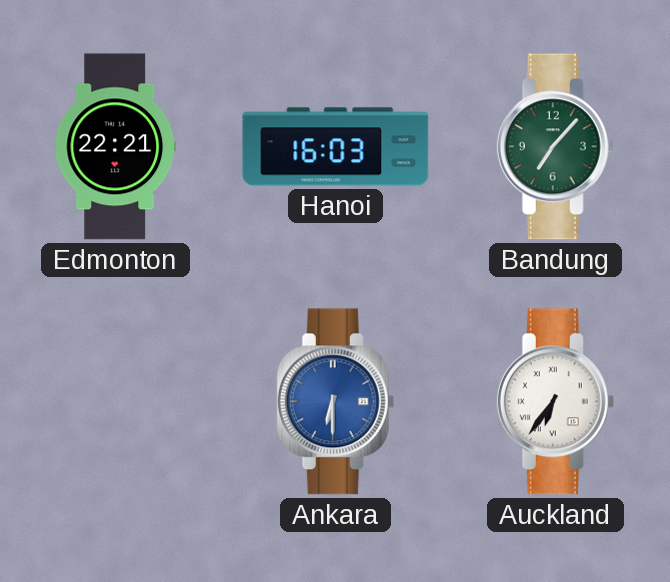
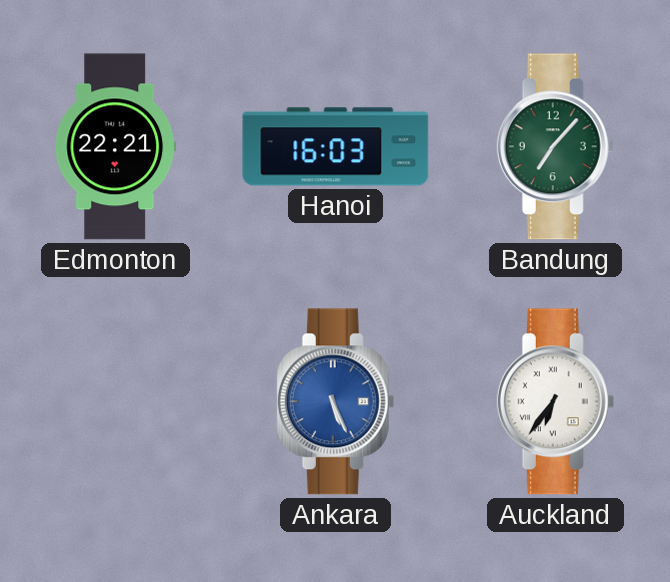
Ankara: 6:30 -> 5:26 (336, 402)
